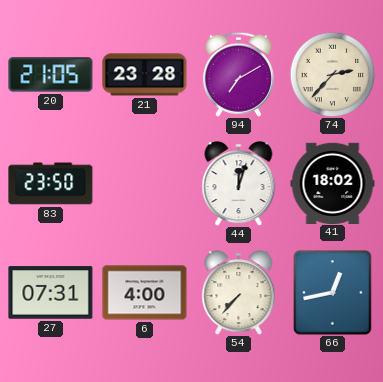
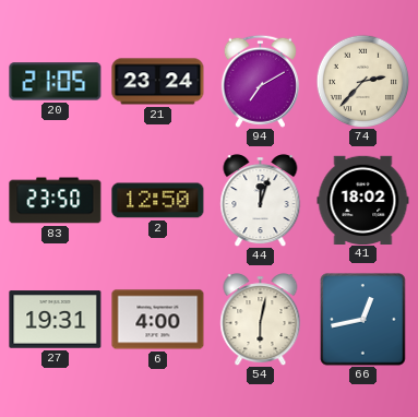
21: 23:28 -> 23:24 (158, 82)
2: none -> 12:50 (158, 201)
27: 07:31 -> 19:31 (56, 320)
54: 7:37 -> 6:02 (261, 320)
